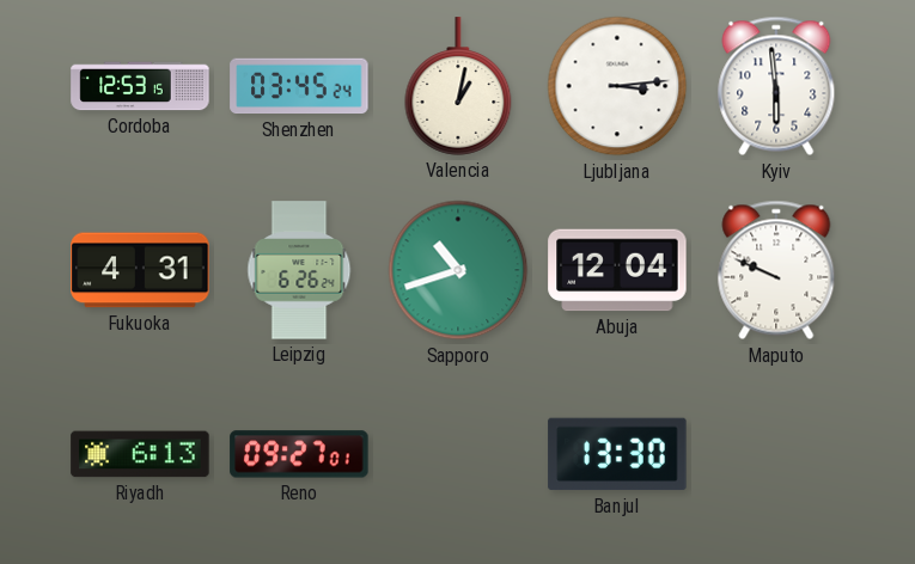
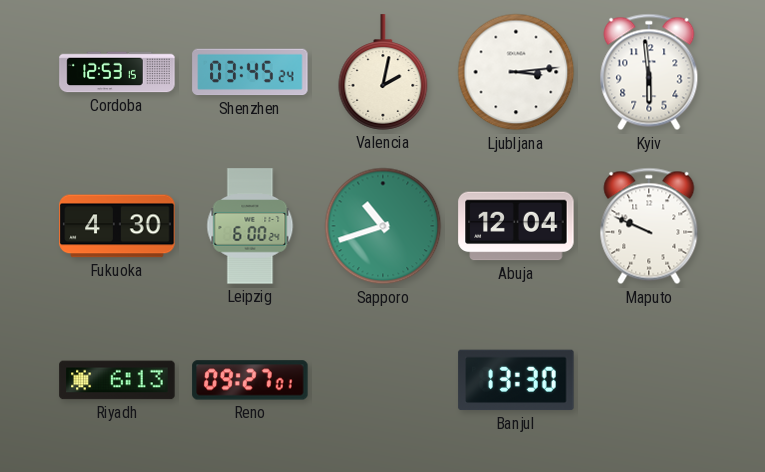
Valencia: 1:02 -> 2:02 (383, 72)
Fukuoka: 4:31 -> 4:30 (117, 226)
Leipzig: 6:26 -> 6:00 (250, 226)
